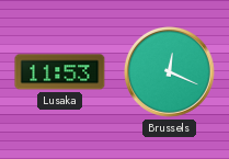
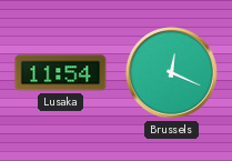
Lusaka: 11:53 -> 11:54 (61, 73)
